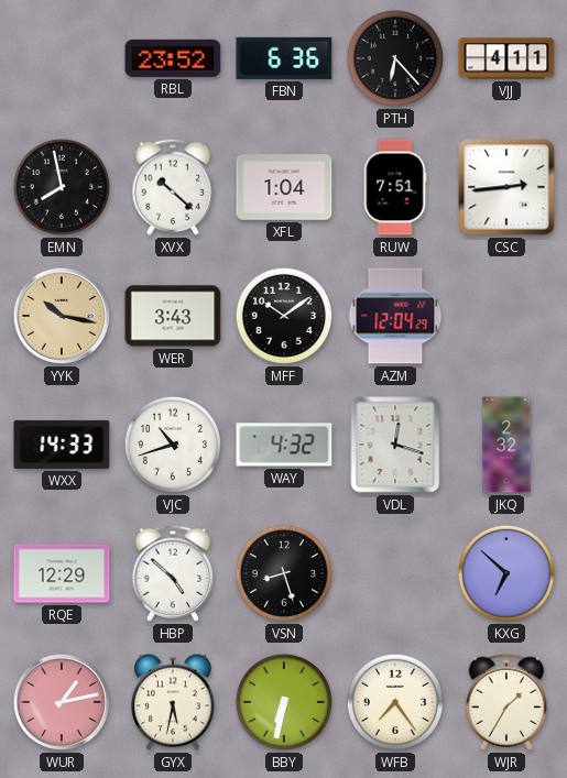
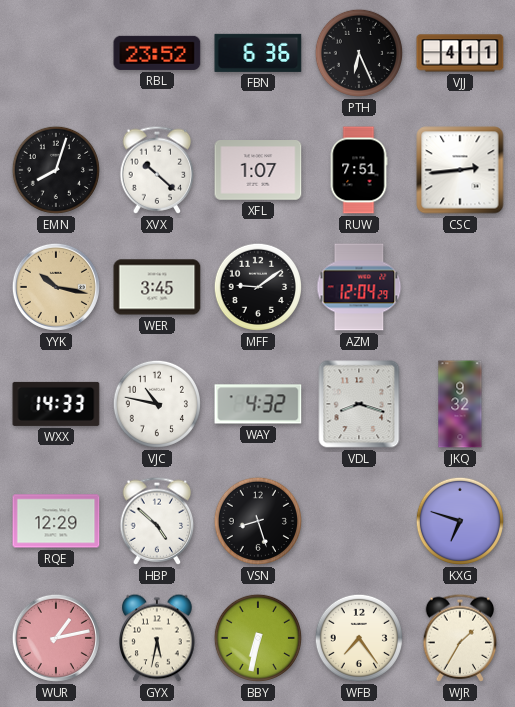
PTH: 6:23 -> 6:26 (359, 53)
EMN: 7:58 -> 8:03 (56, 170)
XFL: 1:04 -> 1:07 (258, 170)
WER: 3:43 -> 3:45 (157, 287)
MFF: 10:09 -> 9:09 (258, 287)
VJC: 10:42 -> 10:47 (157, 404)
VDL: 12:18 -> 8:18 (359, 404)
JKQ: 2:32 -> 9:32 (460, 404)
KXG: 6:52 -> 6:48 (460, 521)
